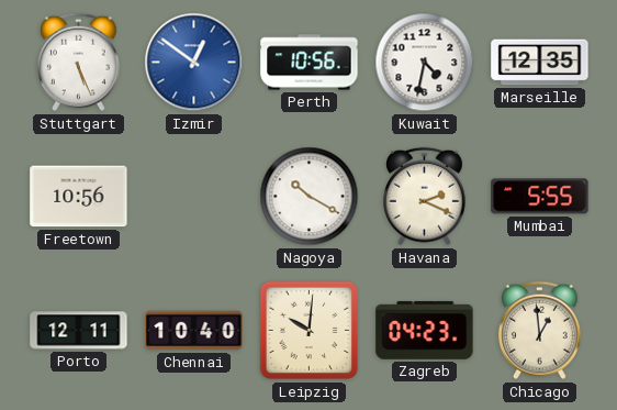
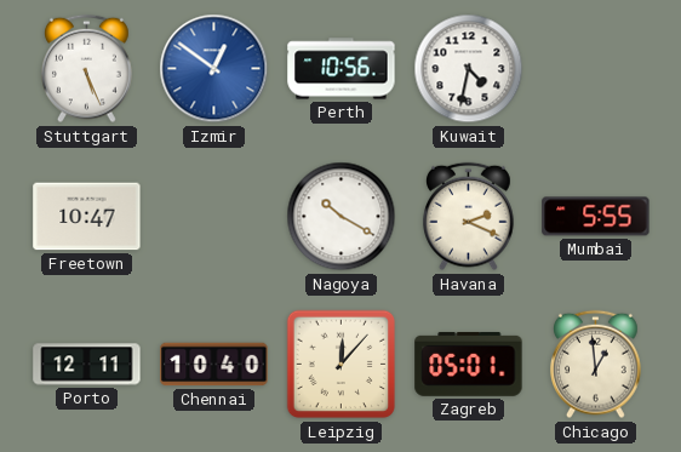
Marseille: 12:35 -> none (540, 63)
Freetown: 10:56 -> 10:47 (87, 217)
Leipzig: 10:01 -> 12:07 (342, 365)
Zagreb: 04:23 -> 05:01 (469, 364)
